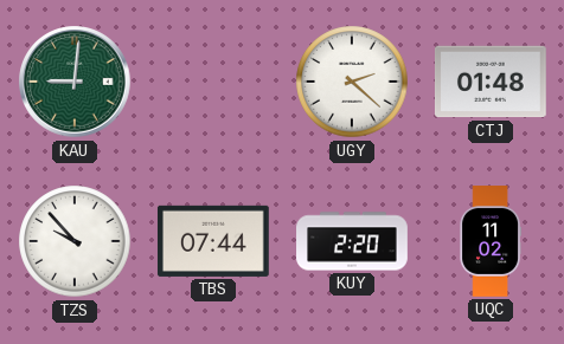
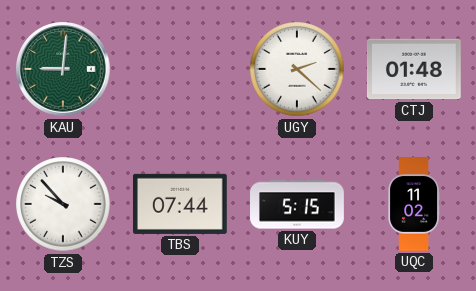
KUY: 2:20 -> 5:15 (297, 204)
